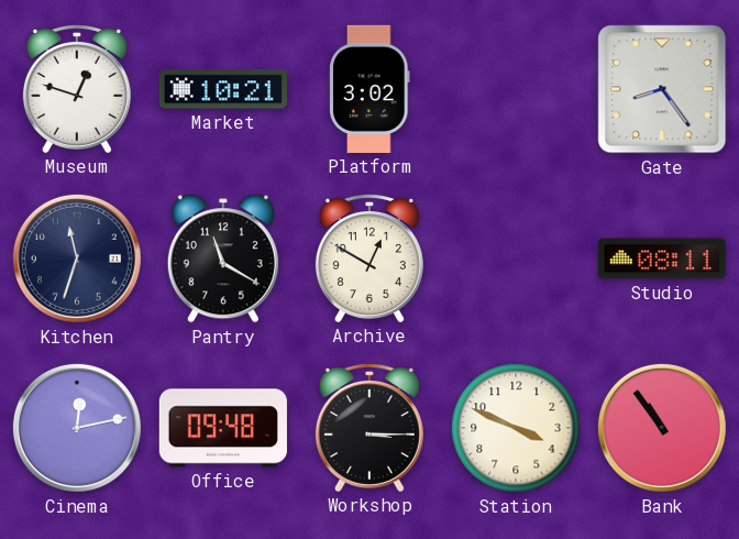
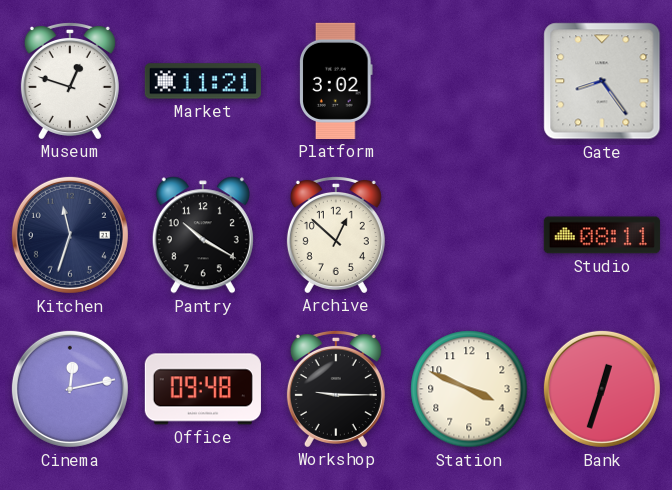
Market: 10:21 -> 11:21 (203, 81)
Pantry: 11:20 -> 10:20 (203, 235)
Archive: 12:50 -> 12:52 (336, 235)
Workshop: 3:15 -> 9:15 (336, 389)
Bank: 10:54 -> 12:33 (602, 389)
